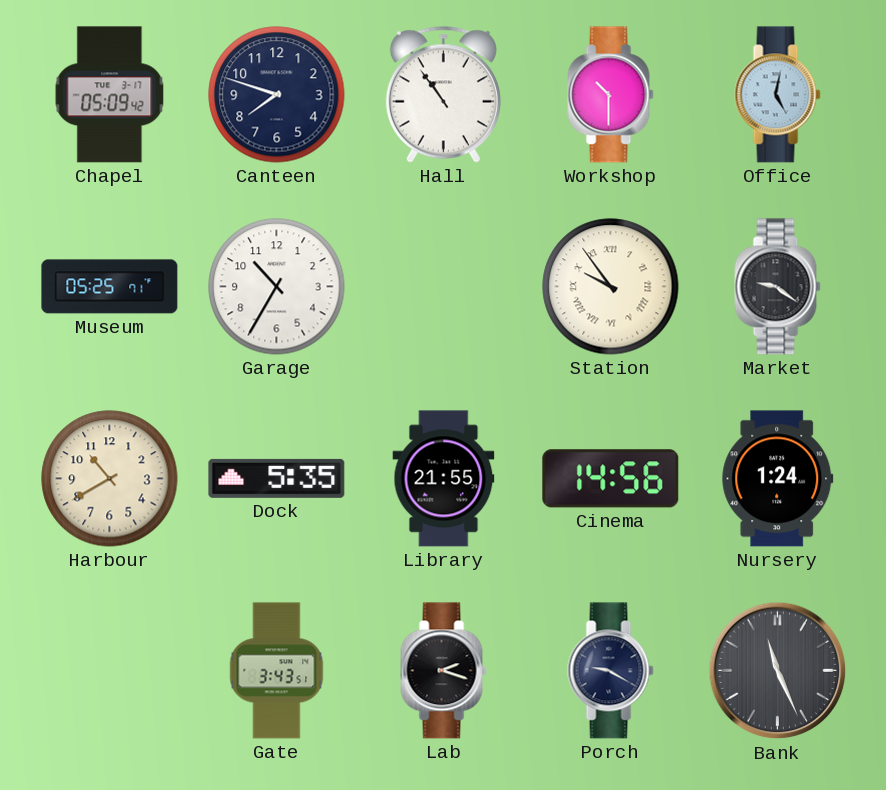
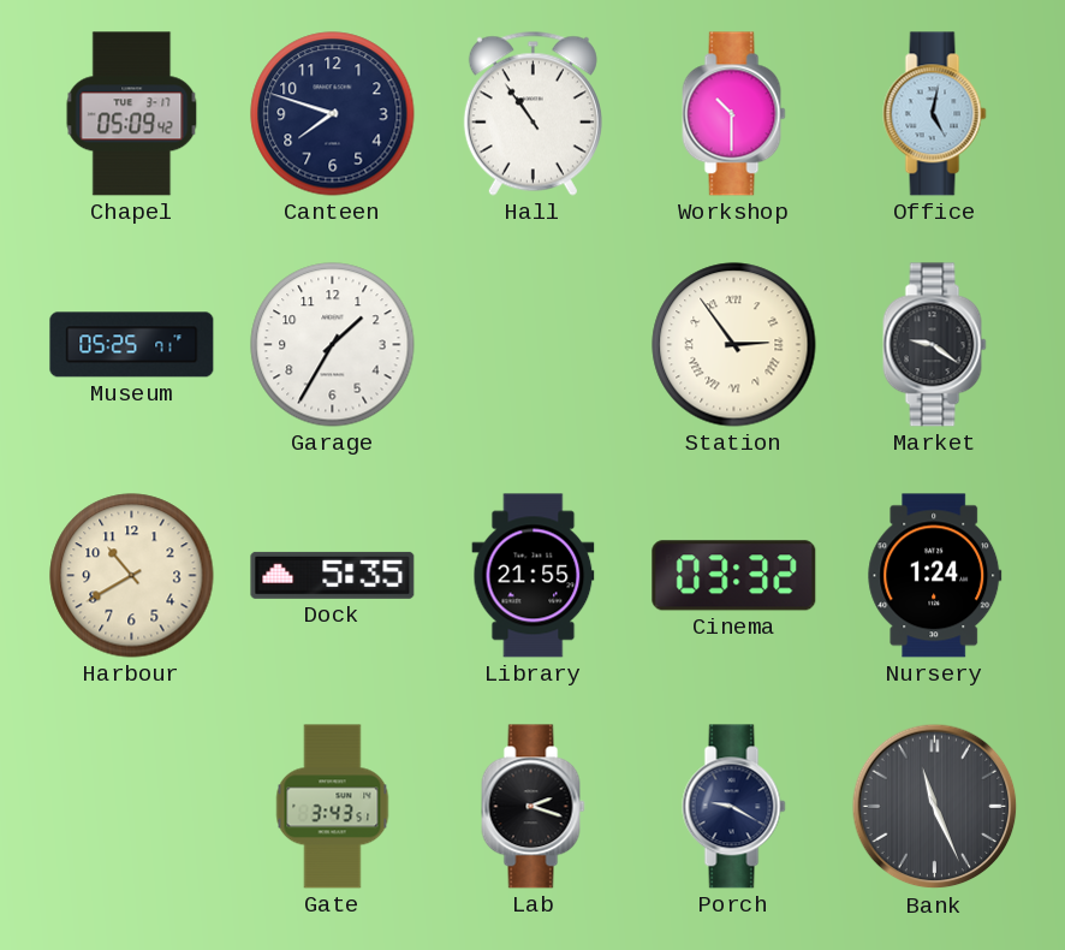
Garage: 10:35 -> 1:35 (333, 345)
Station: 9:54 -> 2:54 (734, 345)
Cinema: 14:56 -> 03:32 (734, 576)
